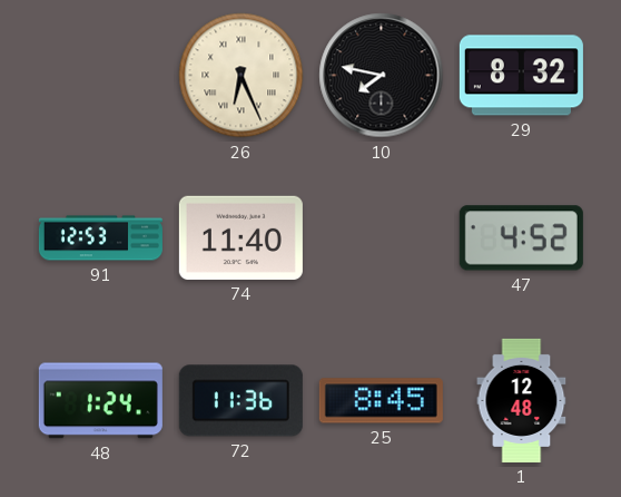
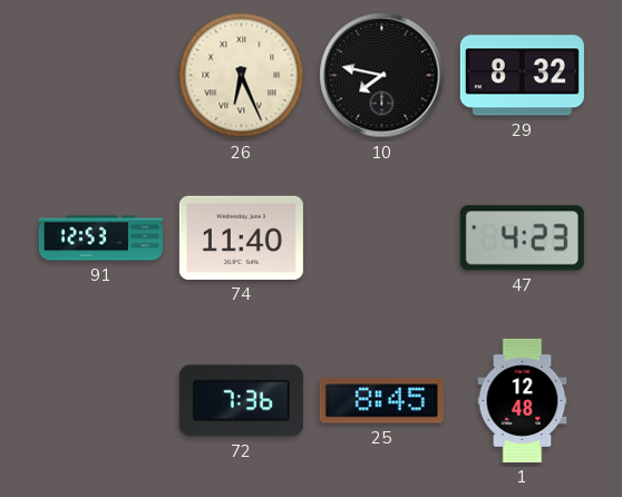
47: 4:52 -> 4:23 (522, 238)
48: 1:24 -> none (100, 401)
72: 11:36 -> 7:36 (241, 401)
